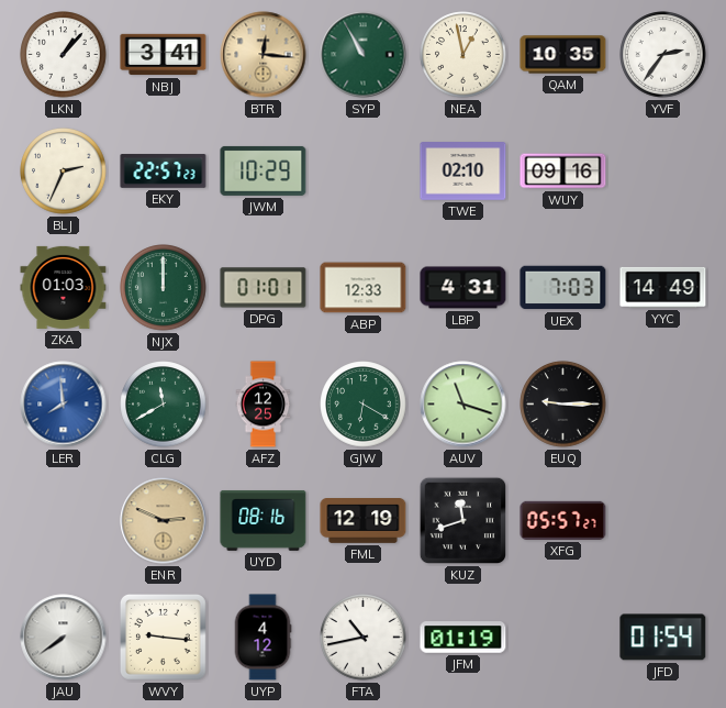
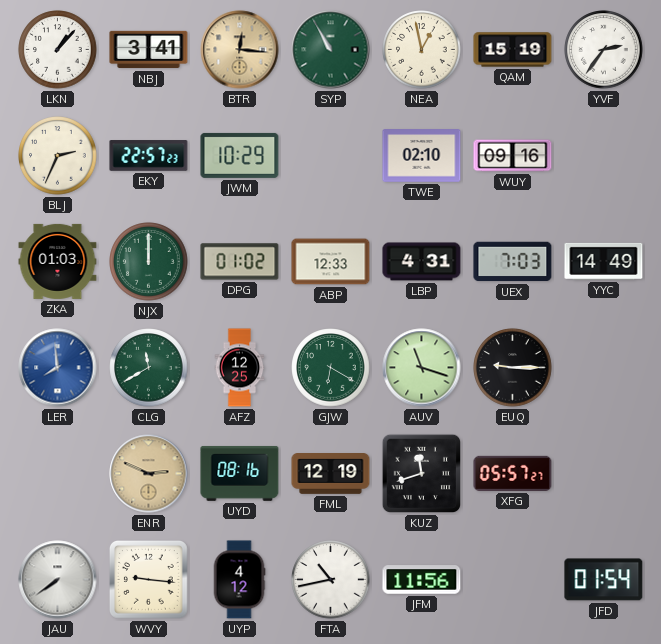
QAM: 10:35 -> 15:19 (513, 50)
DPG: 01:01 -> 01:02 (240, 262)
JFM: 01:19 -> 11:56 (422, 580)
